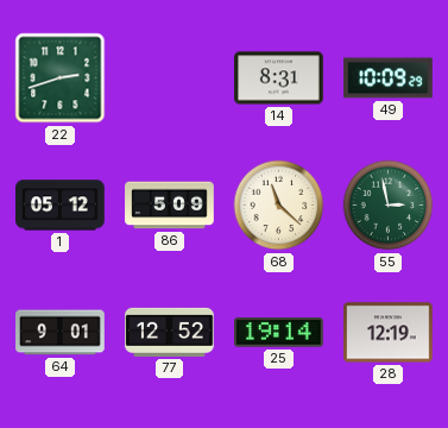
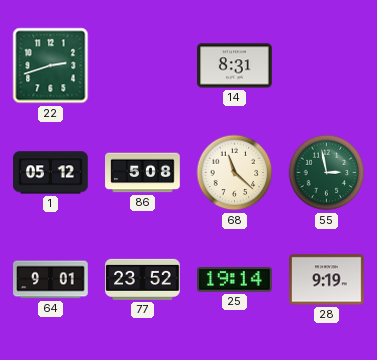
49: 10:09 -> none (389, 78)
86: 5:09 -> 5:08 (143, 173)
77: 12:52 -> 23:52 (143, 279)
28: 12:19 -> 9:19 (327, 280)
